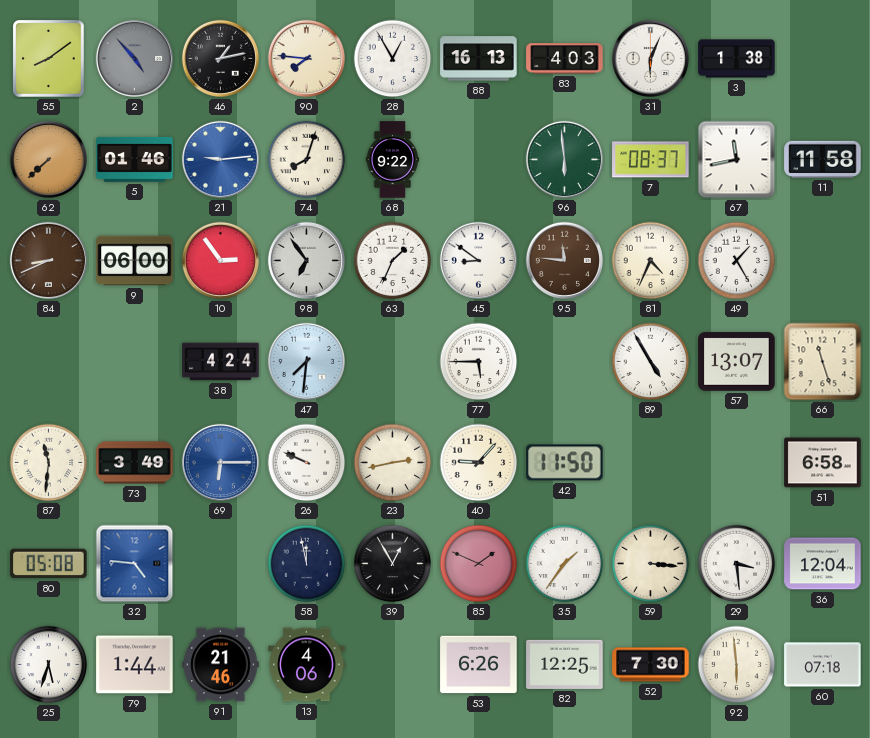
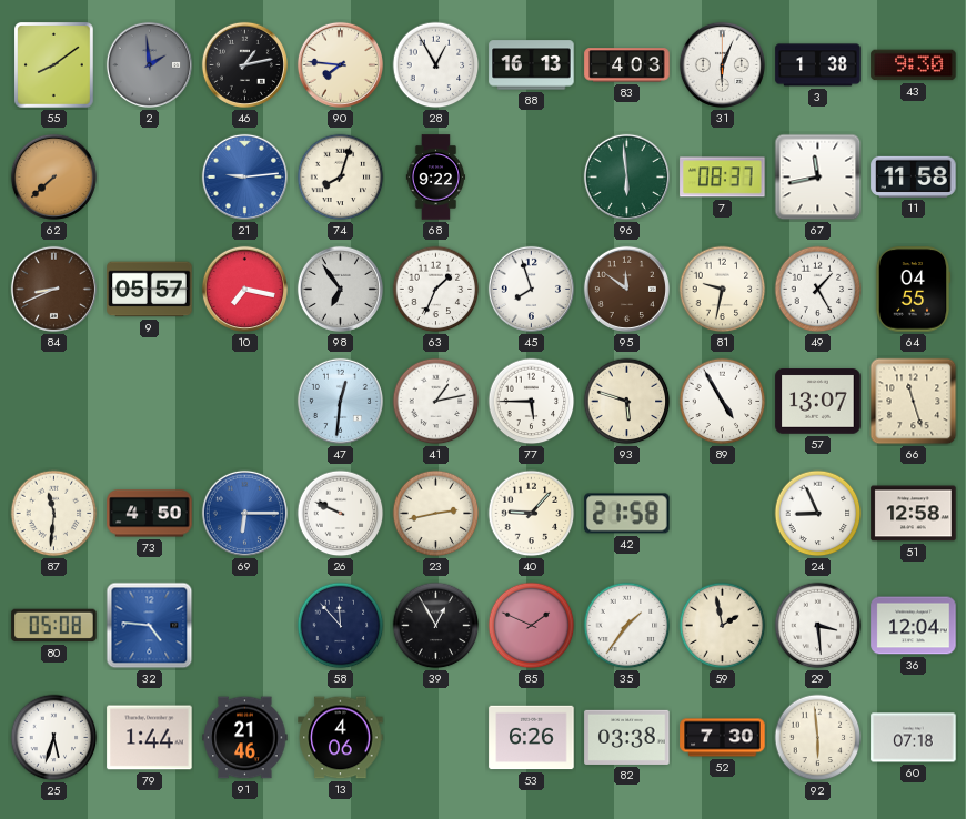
2: 4:53 -> 1:59 (149, 64)
43: none -> 9:30 (914, 65)
5: 01:46 -> none (135, 159)
9: 06:00 -> 05:57 (150, 290)
10: 2:54 -> 7:17 (244, 289)
45: 8:51 -> 7:57 (531, 289)
95: 11:46 -> 11:51 (626, 289)
81: 4:34 -> 9:32 (723, 290)
64: none -> 04:55 (913, 290)
38: 4:24 -> none (221, 362)
47: 7:31 -> 12:31 (340, 401)
41: none -> 1:13 (436, 402)
93: none -> 5:48 (627, 402)
73: 3:49 -> 4:50 (150, 514)
42: 11:50 -> 21:58 (627, 514)
24: none -> 8:56 (818, 514)
51: 6:58 -> 12:58 (914, 514)
58: 11:58 -> 11:53 (341, 626)
59: 3:16 -> 1:58 (723, 626)
82: 12:25 -> 03:38 (627, 737)
